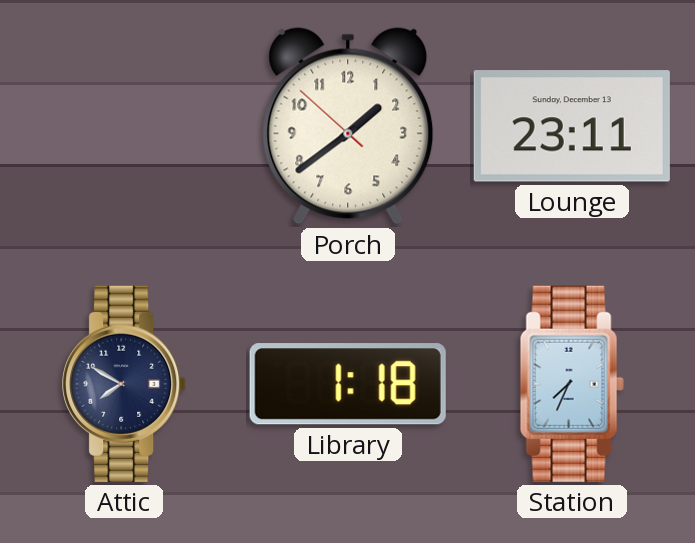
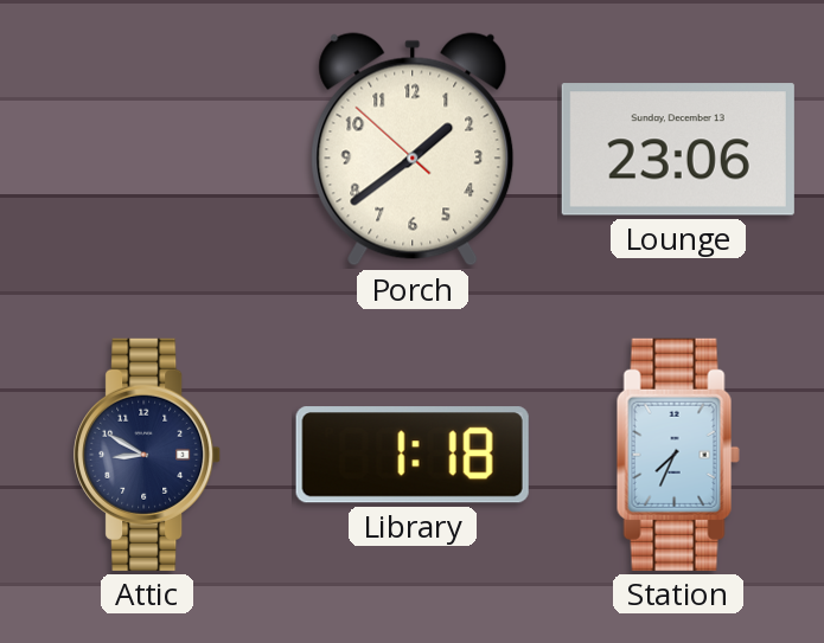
Lounge: 23:11 -> 23:06 (678, 149)
Attic: 7:50 -> 8:50 (148, 455)
